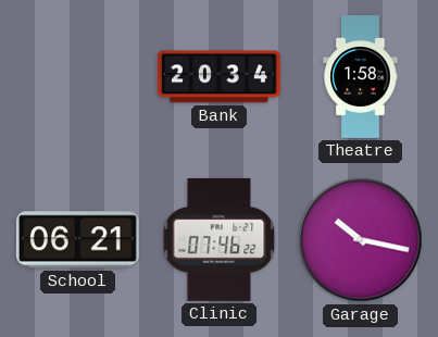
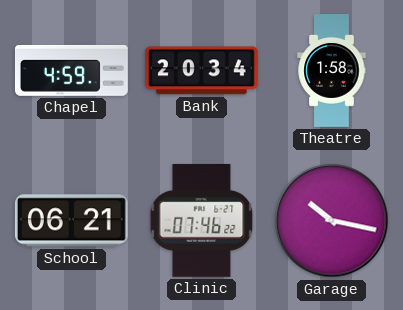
Chapel: none -> 4:59 (71, 70)
